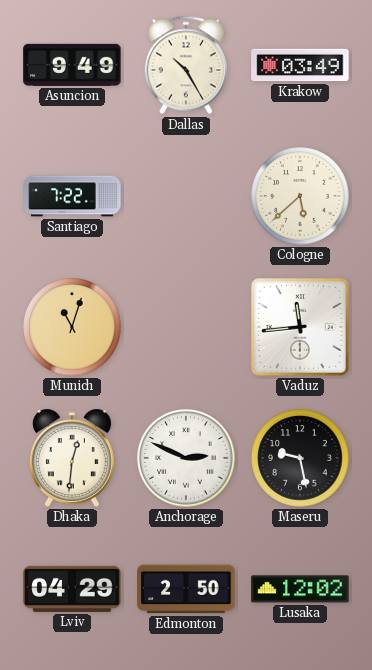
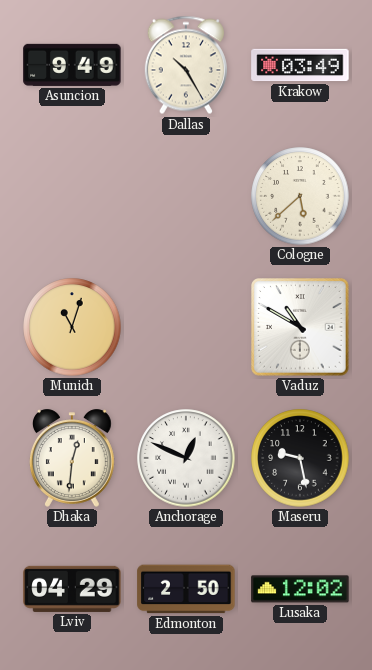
Santiago: 7:22 -> none (72, 196)
Vaduz: 11:44 -> 10:50 (300, 327)
Anchorage: 2:49 -> 12:49 (186, 458)
